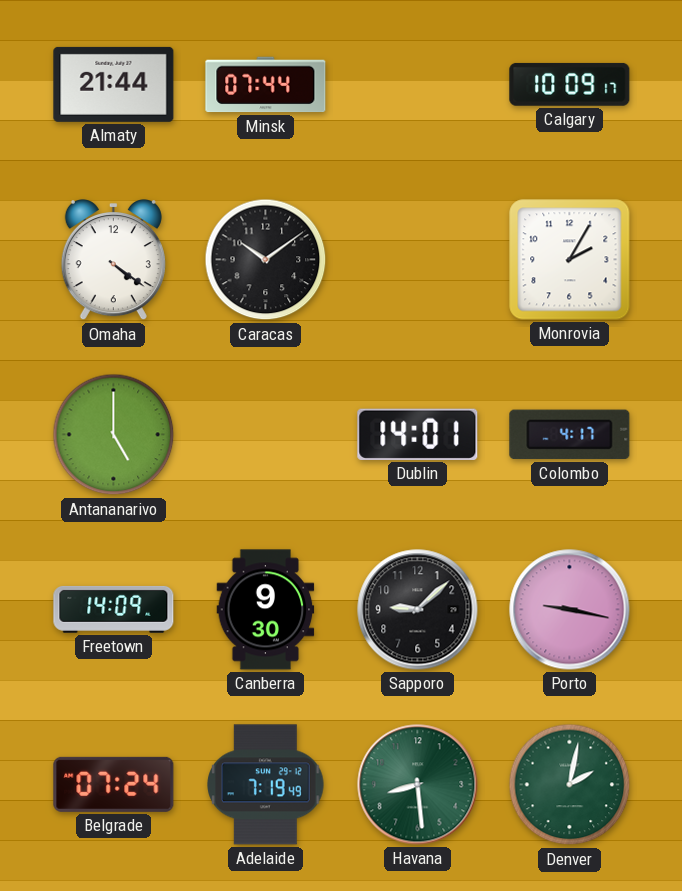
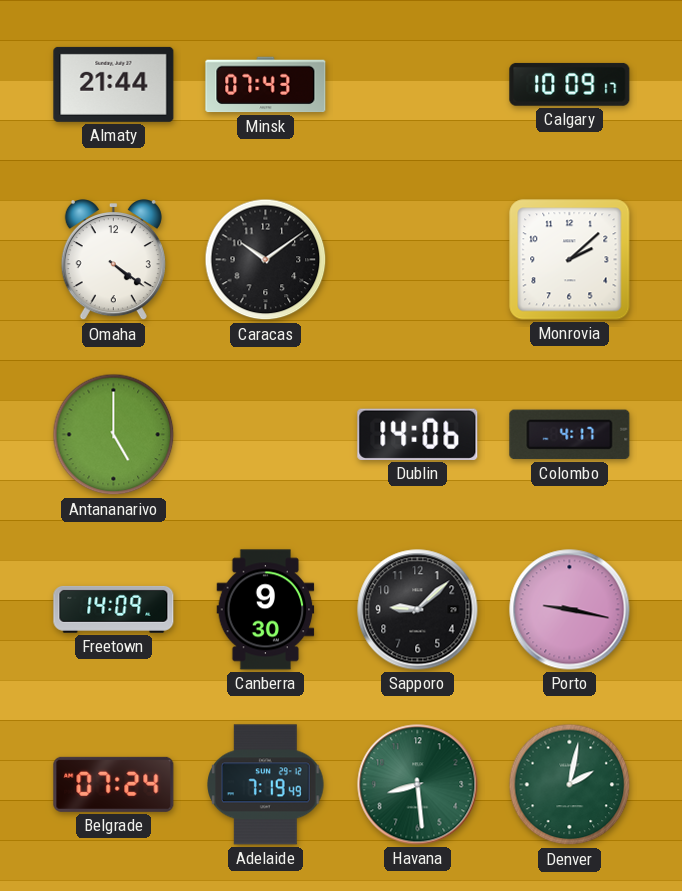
Minsk: 07:44 -> 07:43 (266, 85)
Monrovia: 2:05 -> 2:08 (570, 260)
Dublin: 14:01 -> 14:06 (418, 434)
